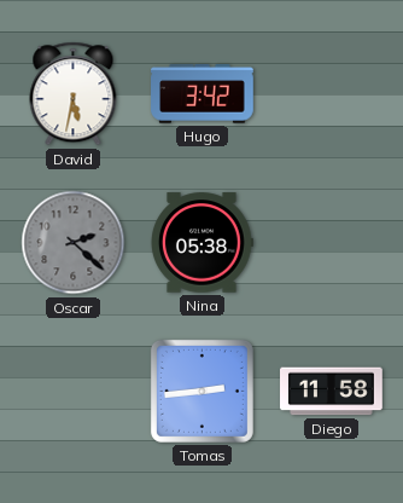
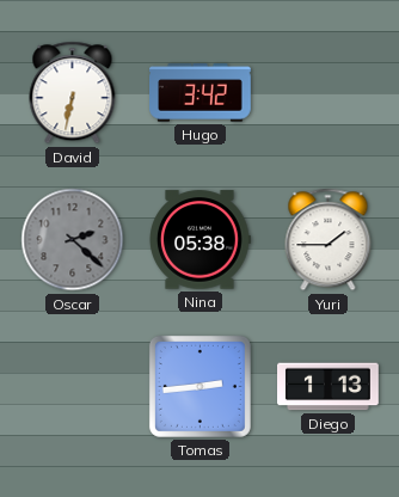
David: 5:32 -> 6:32 (73, 93)
Yuri: none -> 1:45 (329, 240)
Diego: 11:58 -> 1:13 (329, 387)
